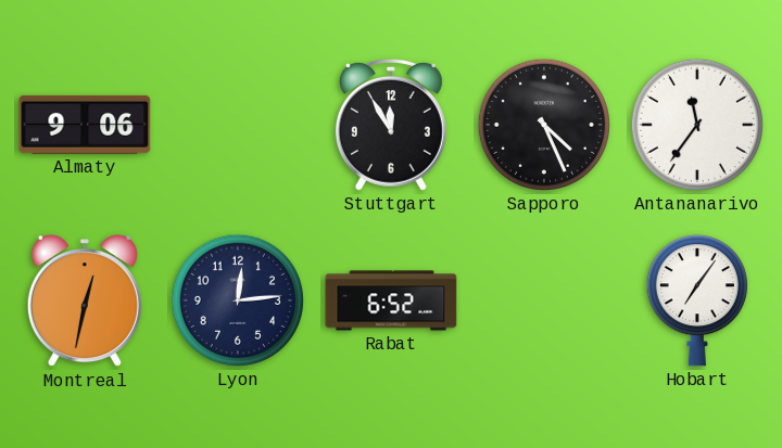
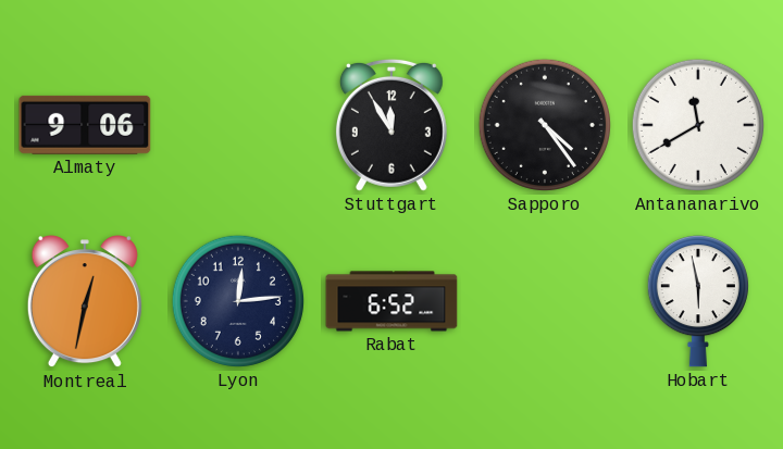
Sapporo: 4:26 -> 4:24 (545, 125)
Antananarivo: 11:36 -> 11:40 (698, 125)
Hobart: 7:06 -> 5:58 (698, 301)
